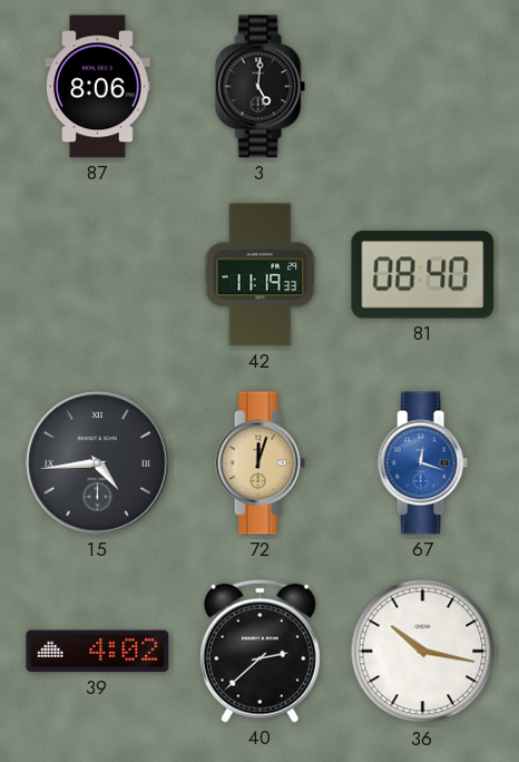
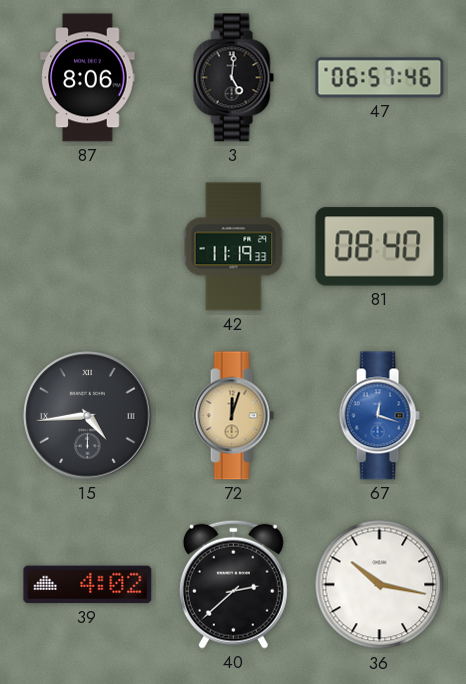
47: none -> 06:57 (380, 78)
